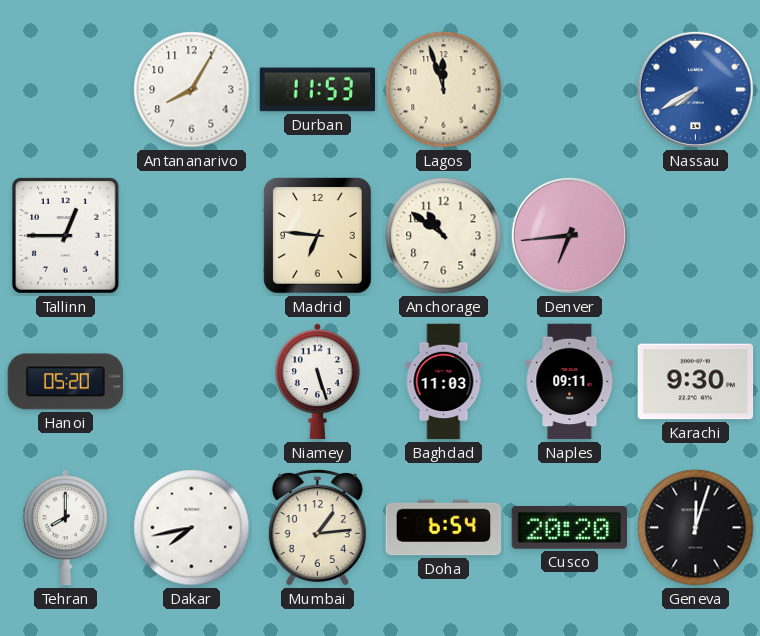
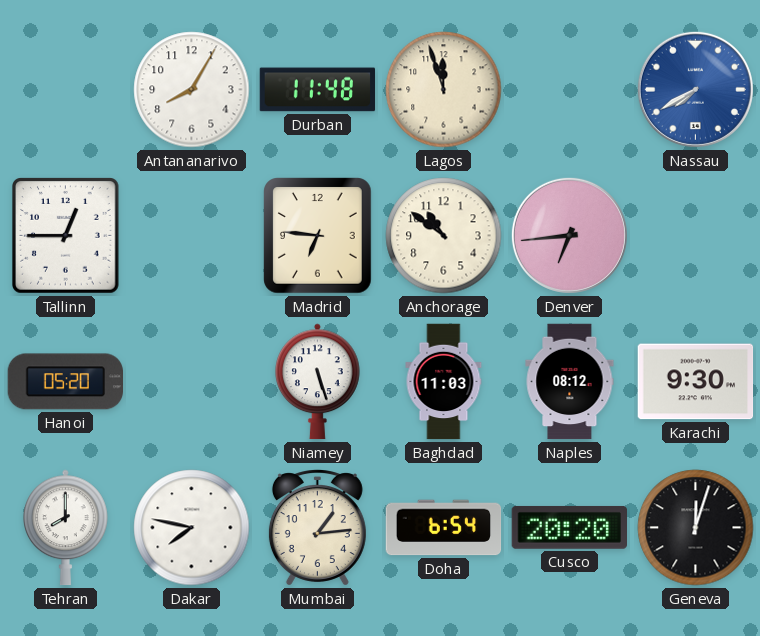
Durban: 11:53 -> 11:48 (318, 90)
Naples: 09:11 -> 08:12 (570, 382)
Dakar: 7:43 -> 7:47 (192, 528)
